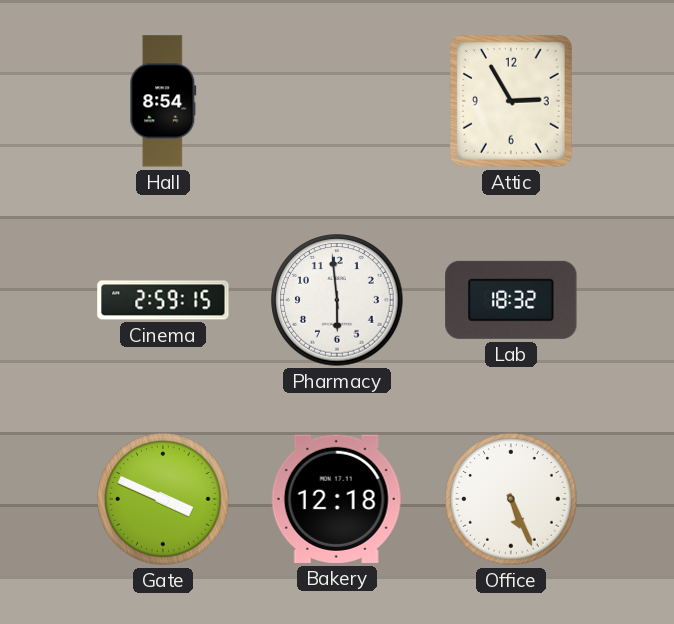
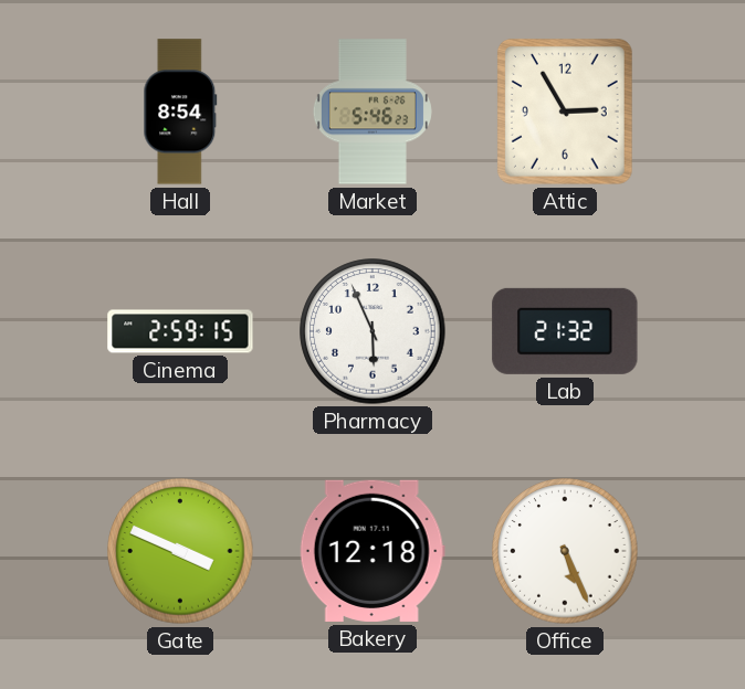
Market: none -> 5:46 (372, 112)
Pharmacy: 5:59 -> 5:56 (372, 331)
Lab: 18:32 -> 21:32 (565, 331)
